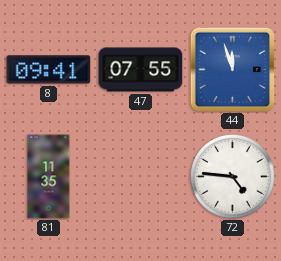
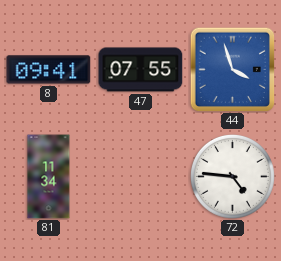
44: 11:57 -> 3:57 (232, 69)
81: 11:35 -> 11:34 (49, 177)
